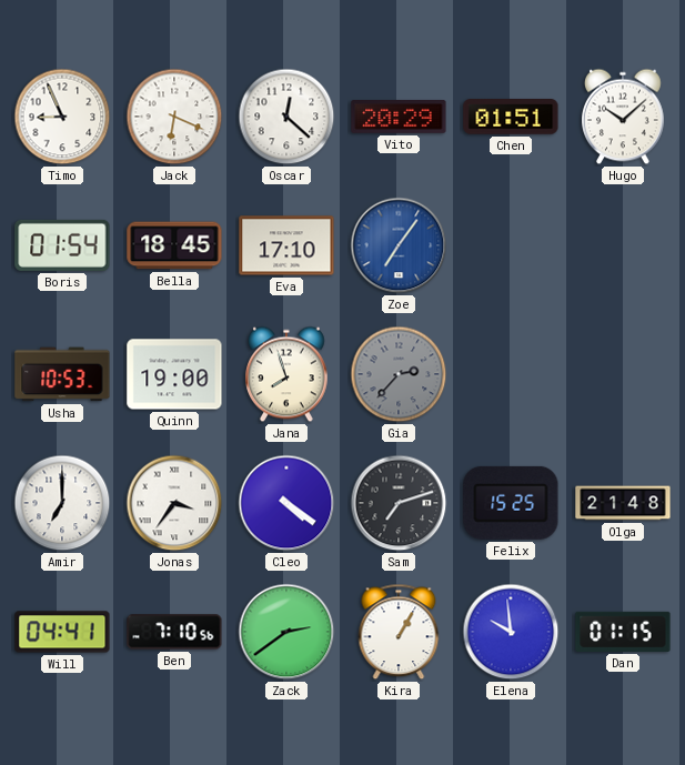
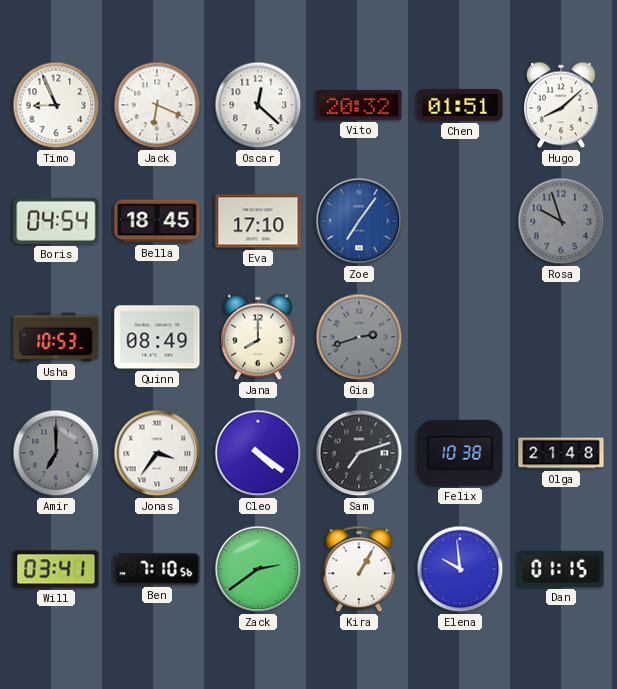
Vito: 20:29 -> 20:32 (359, 106)
Hugo: 10:08 -> 8:08 (562, 105)
Boris: 01:54 -> 04:54 (56, 221)
Rosa: none -> 9:57 (561, 221)
Quinn: 19:00 -> 08:49 (157, 337)
Jana: 7:57 -> 8:00 (259, 337)
Gia: 2:37 -> 2:42 (359, 337)
Amir dial: white -> grey (56, 453)
Felix: 15:25 -> 10:38 (460, 453)
Will: 04:41 -> 03:41 (56, 569)
